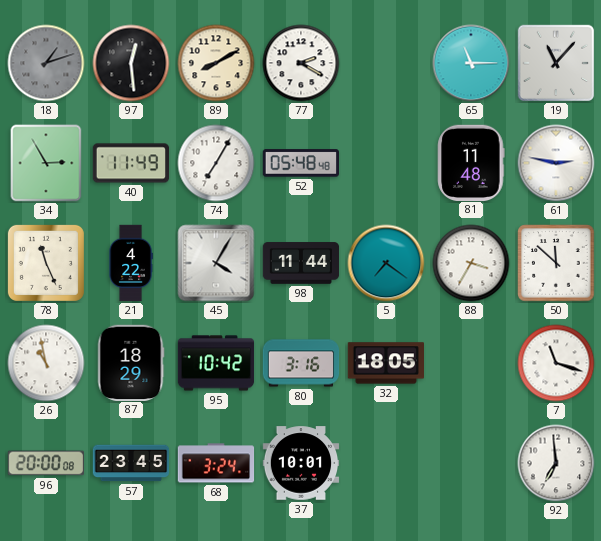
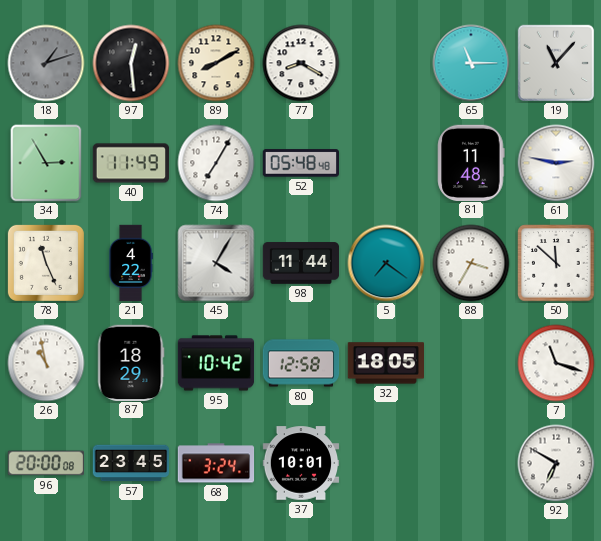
77: 2:20 -> 8:20 (301, 63)
80: 3:16 -> 12:58 (301, 363)
92: 6:59 -> 6:50 (556, 463)
